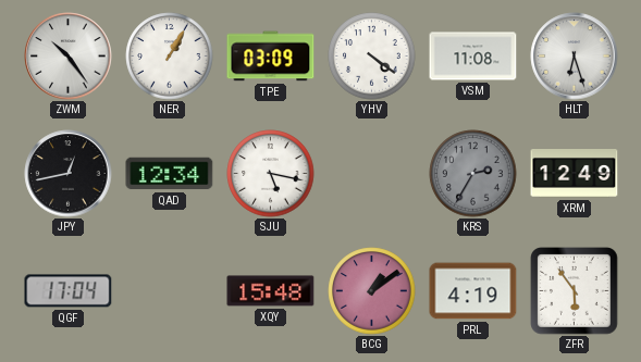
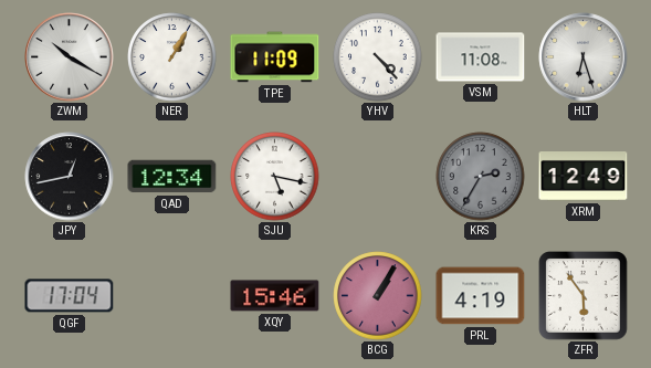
ZWM: 10:24 -> 10:20 (70, 57)
TPE: 03:09 -> 11:09 (275, 57)
YHV: 4:21 -> 4:23 (378, 57)
XQY: 15:48 -> 15:46 (275, 296)
BCG: 1:09 -> 1:05 (378, 296)
